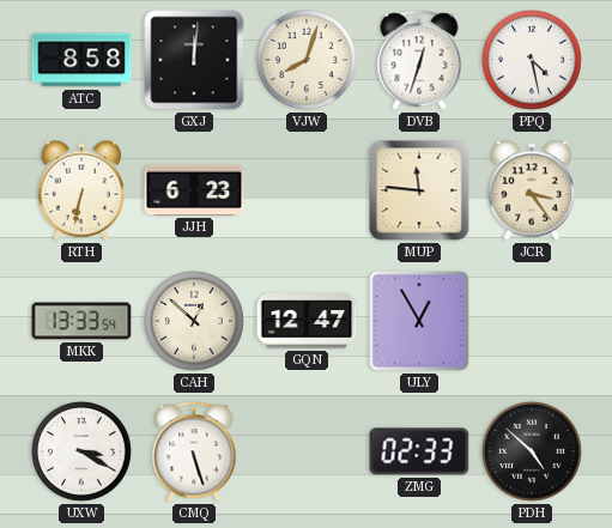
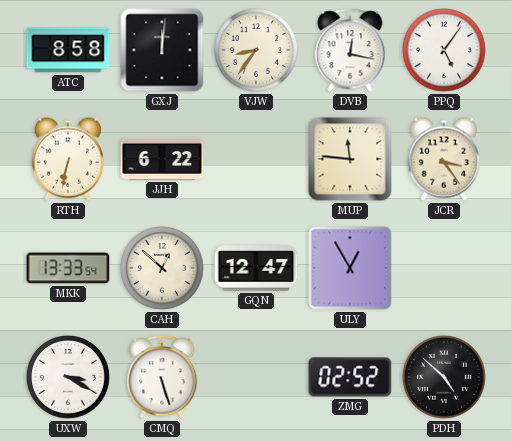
VJW: 8:03 -> 8:36 (257, 51)
DVB: 12:33 -> 12:17 (350, 50)
PPQ: 4:28 -> 5:06 (445, 51)
JJH: 6:23 -> 6:22 (162, 159)
ZMG: 02:33 -> 02:52 (350, 377)
